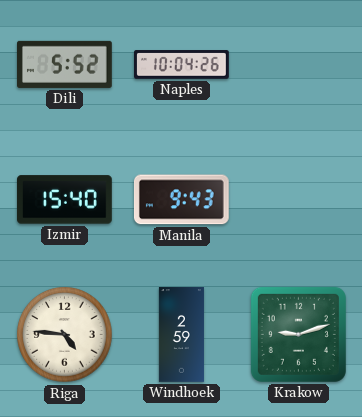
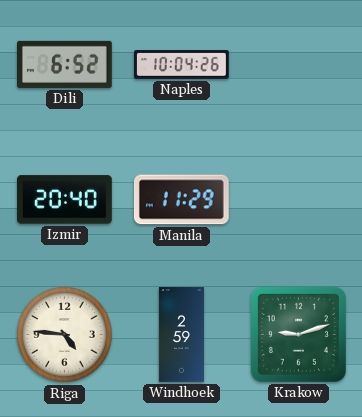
Dili: 5:52 -> 6:52 (65, 64)
Izmir: 15:40 -> 20:40 (65, 200)
Manila: 9:43 -> 11:29 (181, 200)
